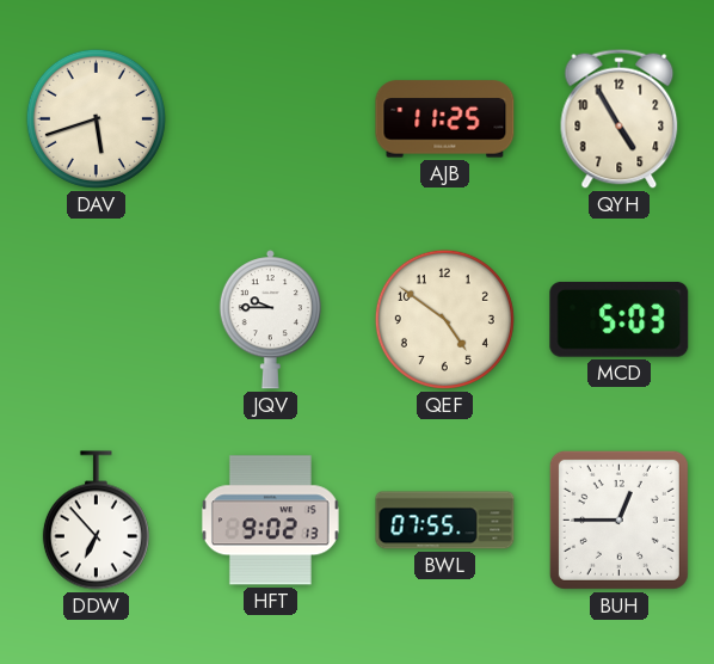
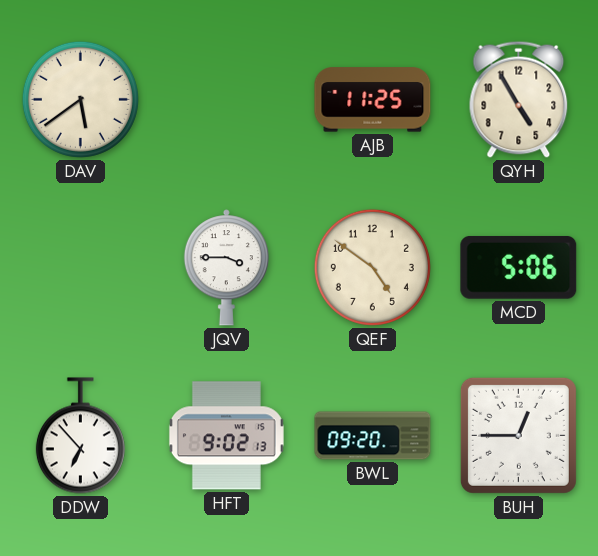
DAV: 5:42 -> 5:39 (80, 99)
JQV: 9:45 -> 3:45 (226, 268)
MCD: 5:03 -> 5:06 (519, 267)
BWL: 07:55 -> 09:20 (373, 436)
